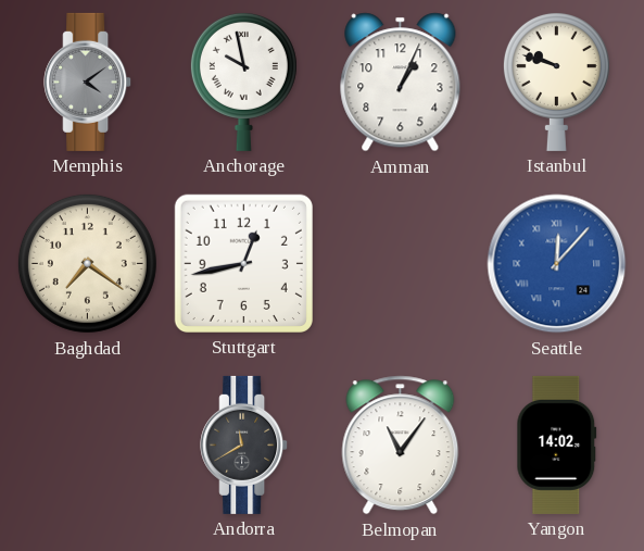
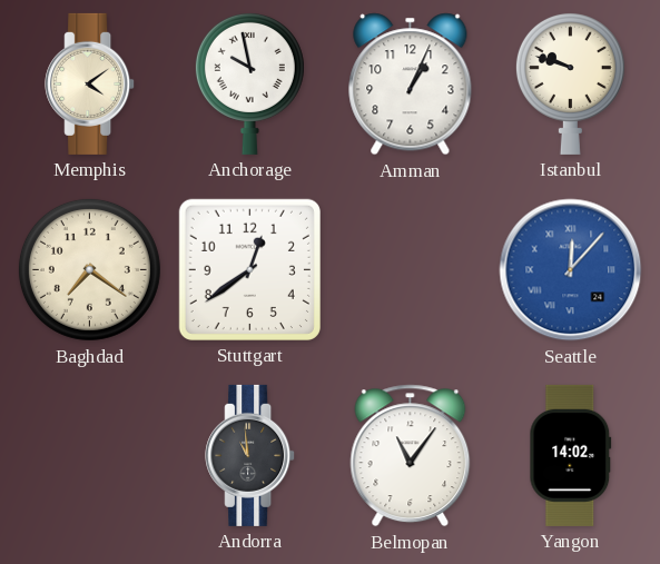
Memphis dial: grey -> cream (90, 83)
Stuttgart: 12:43 -> 12:39 (249, 269)
Andorra: 11:40 -> 10:59 (250, 455)
